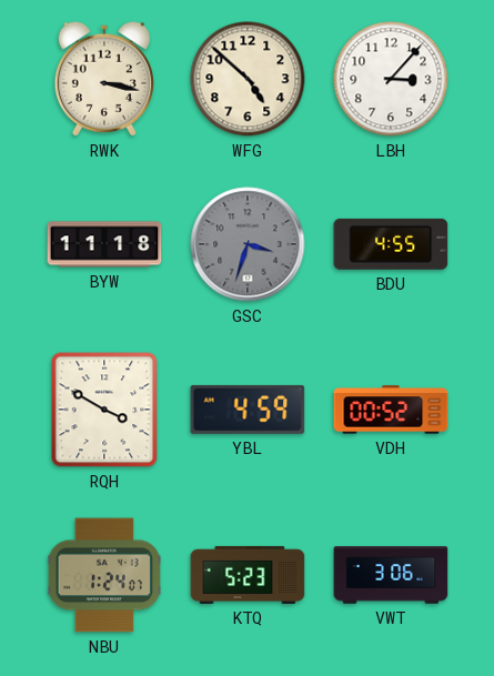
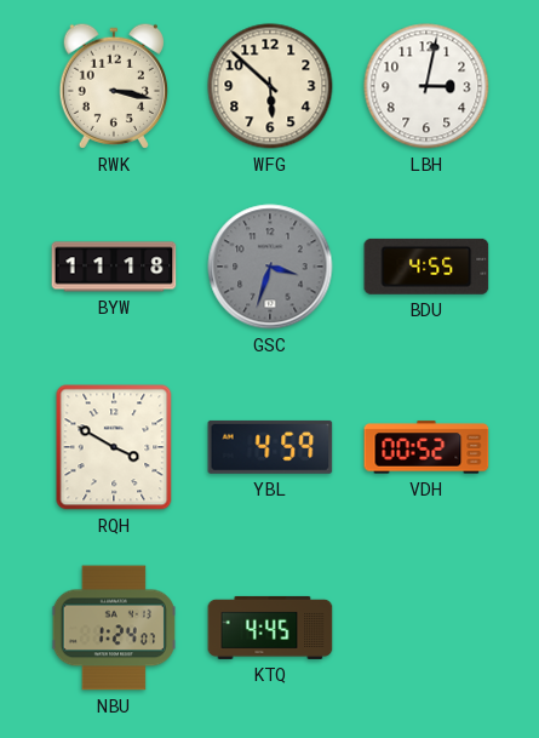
WFG: 4:52 -> 5:52 (270, 86)
LBH: 3:07 -> 3:02 (426, 86)
KTQ: 5:23 -> 4:45 (270, 628)
VWT: 3:06 -> none (391, 575)
